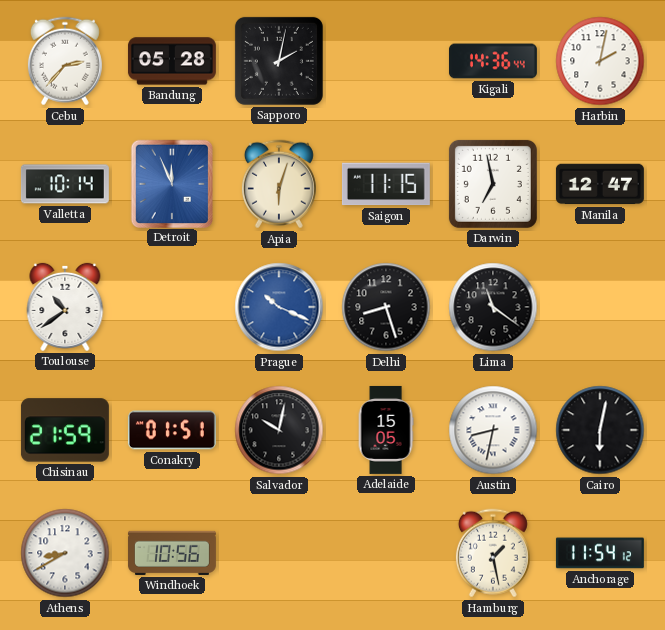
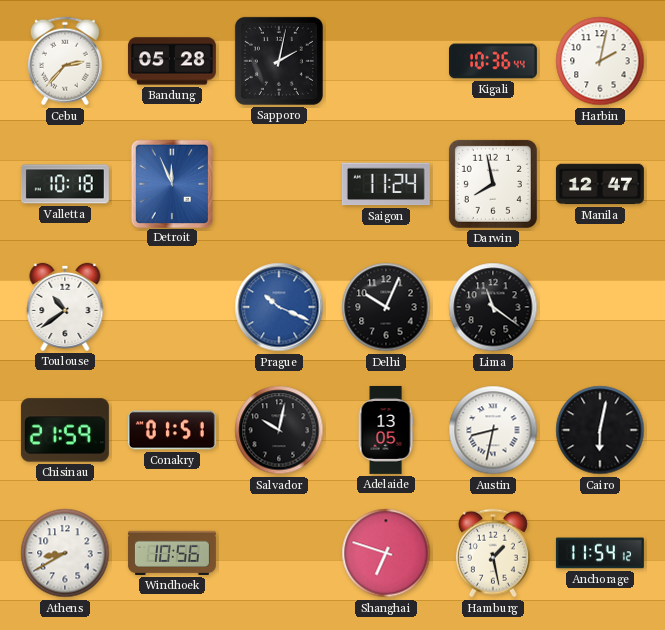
Kigali: 14:36 -> 10:36 (493, 61)
Valletta: 10:14 -> 10:18 (65, 184)
Apia: 6:03 -> none (279, 184)
Saigon: 11:15 -> 11:24 (386, 184)
Darwin: 6:58 -> 7:58 (493, 184)
Delhi: 8:27 -> 10:04 (386, 307)
Adelaide: 15:05 -> 13:05 (386, 430)
Shanghai: none -> 6:48 (386, 553)
